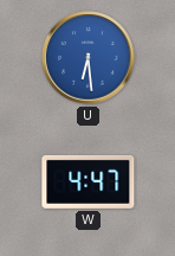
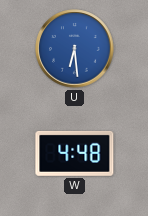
W: 4:47 -> 4:48 (75, 153)
